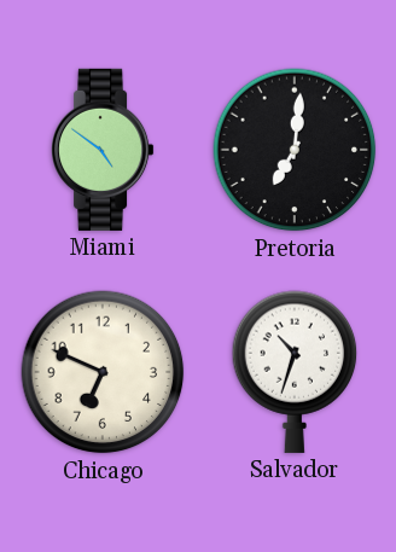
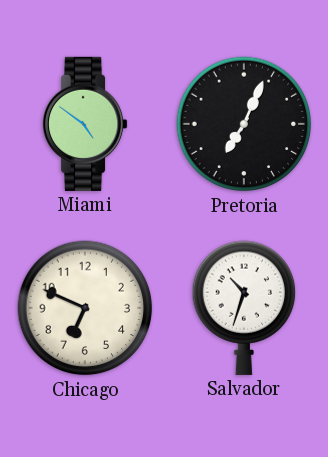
Pretoria: 7:01 -> 7:04 (244, 124)
